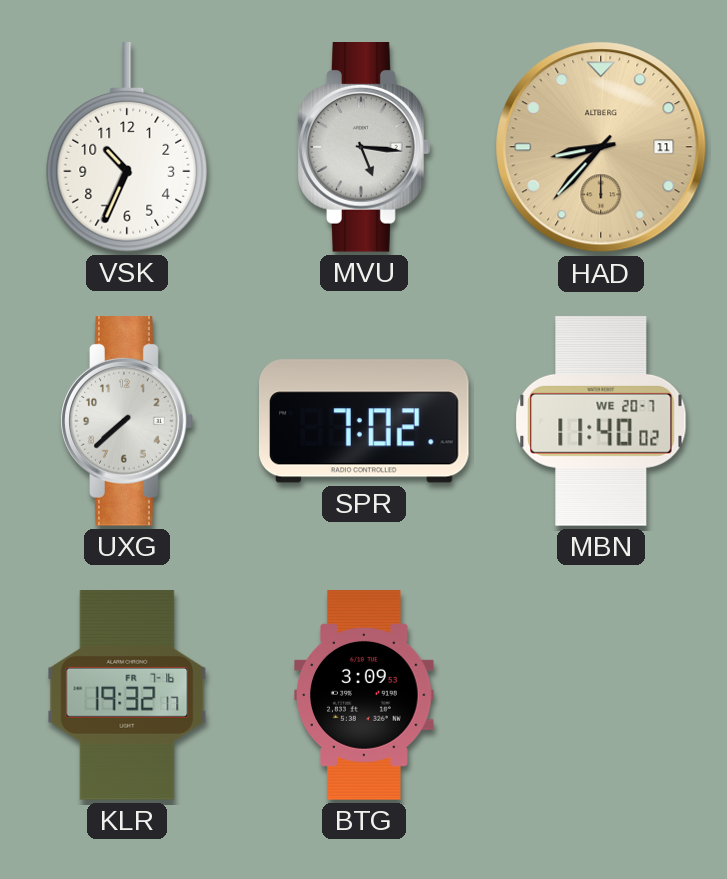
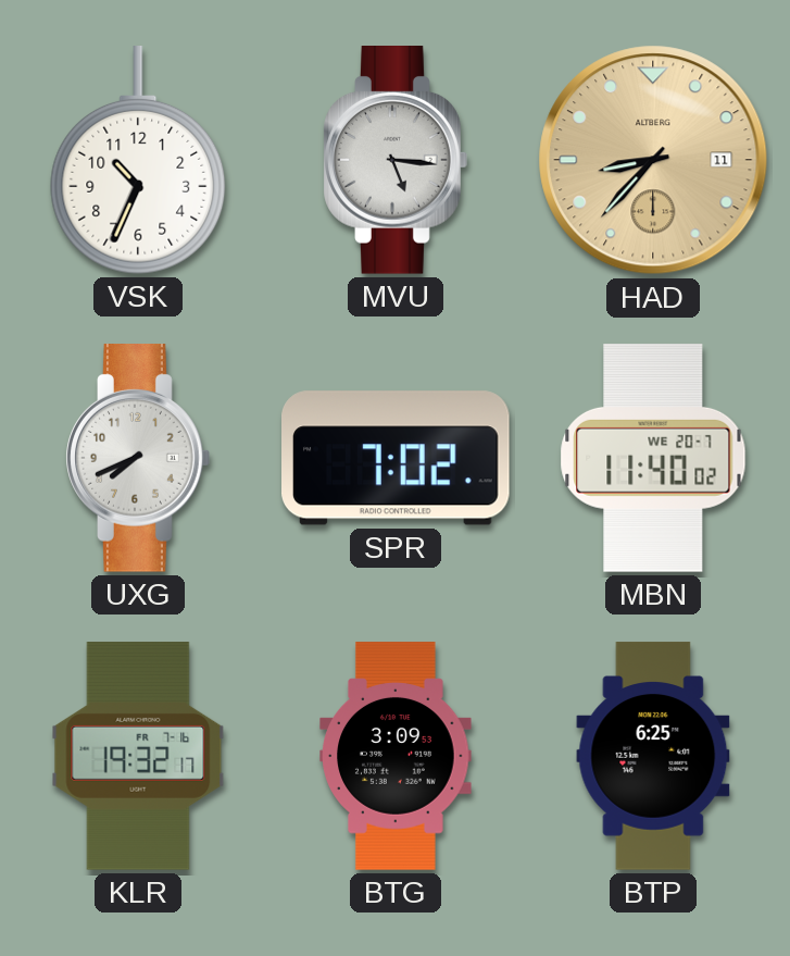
UXG: 7:38 -> 7:41 (138, 458)
BTP: none -> 6:25 (653, 756)
